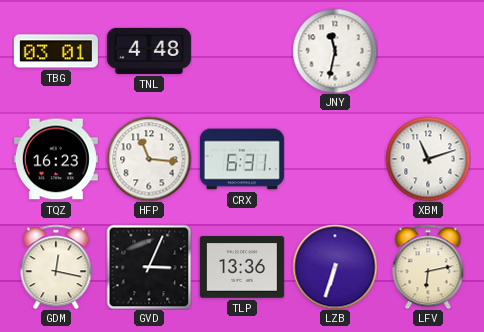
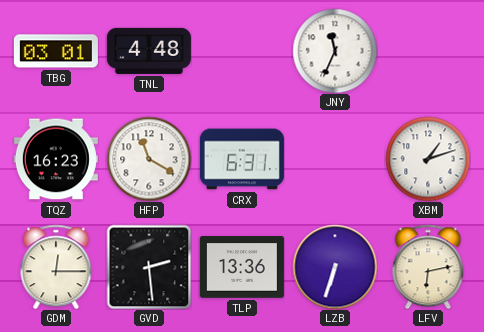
JNY: 11:32 -> 11:34 (335, 51)
HFP: 11:16 -> 11:20 (149, 159)
XBM: 11:12 -> 1:12 (428, 159)
GDM: 12:17 -> 12:15 (56, 267)
GVD: 3:04 -> 2:29 (149, 267)
